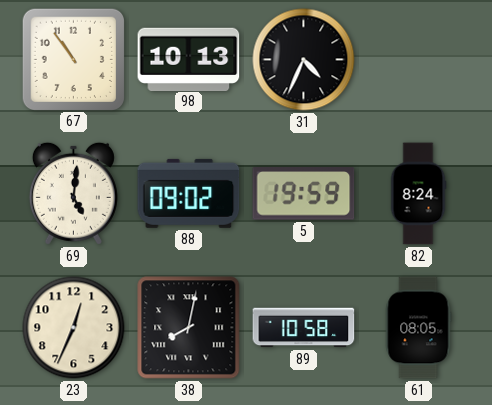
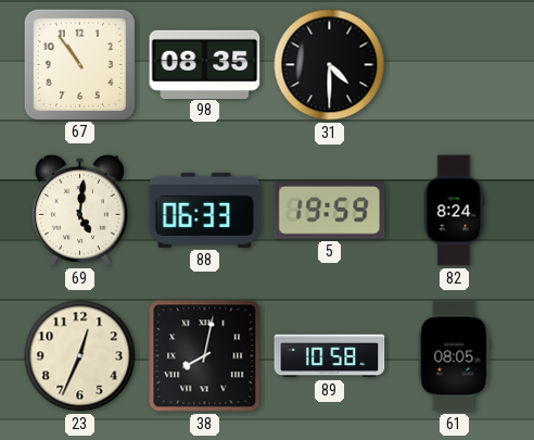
98: 10:13 -> 08:35 (205, 64)
31: 4:34 -> 4:30 (330, 65)
88: 09:02 -> 06:33 (205, 210)
